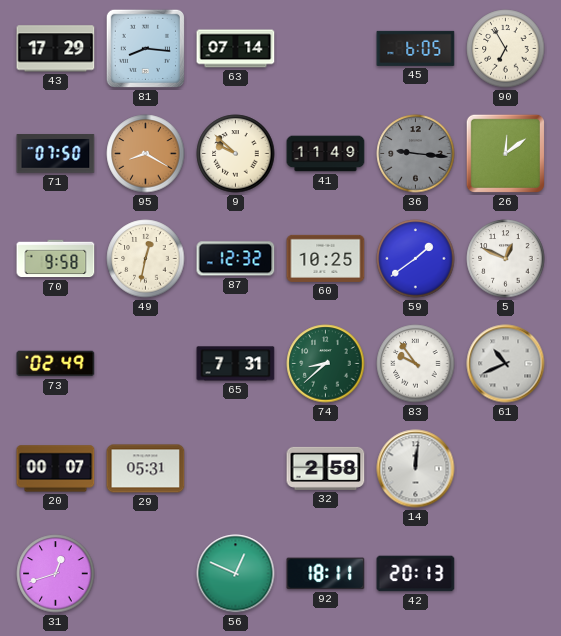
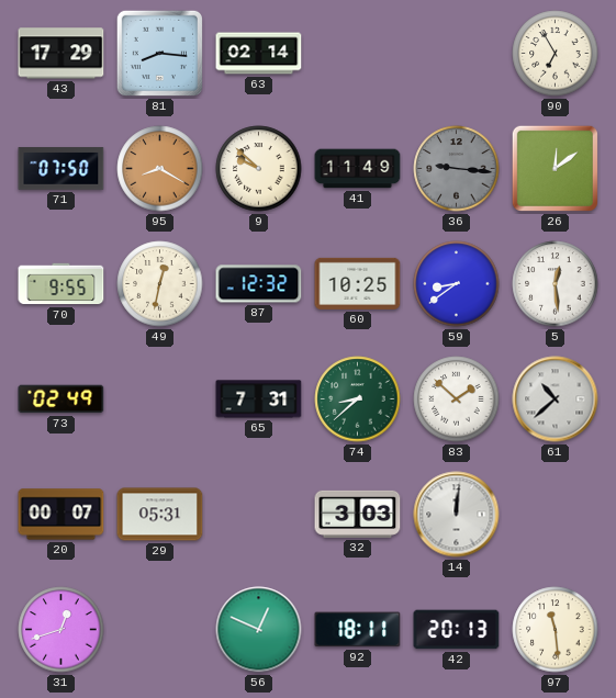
63: 07:14 -> 02:14 (259, 54)
45: 6:05 -> none (416, 48)
70: 9:58 -> 9:55 (61, 284)
59: 1:39 -> 8:39 (457, 284)
5: 12:49 -> 12:29 (556, 284)
83: 9:54 -> 1:52 (457, 399)
61: 10:41 -> 10:38 (556, 399)
32: 2:58 -> 3:03 (358, 514)
97: none -> 11:29 (556, 630)
